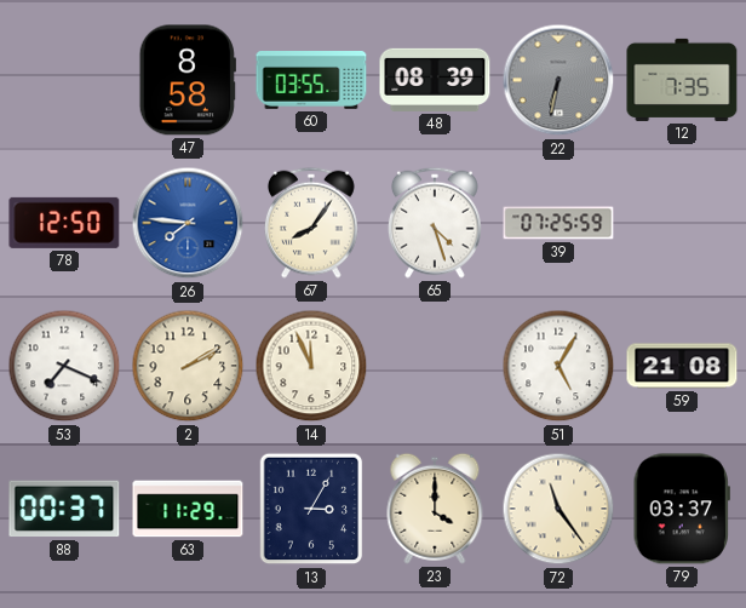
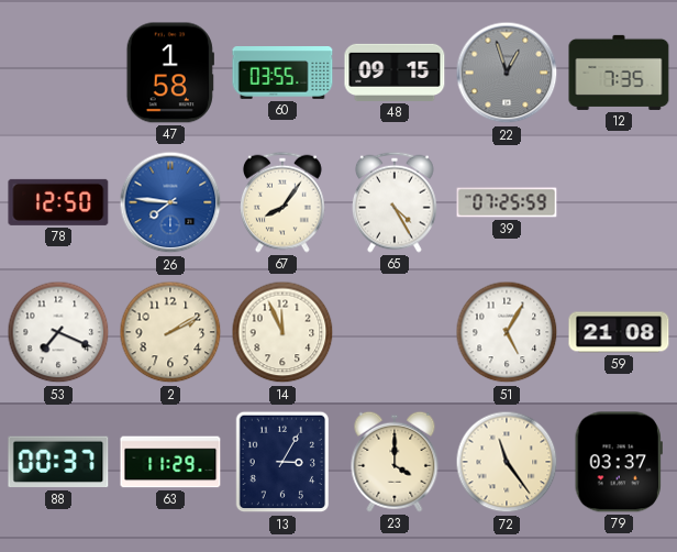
47: 8:58 -> 1:58 (170, 73)
48: 08:39 -> 09:15 (395, 73)
22: 6:32 -> 12:57 (507, 73)
65: 4:27 -> 4:25 (395, 202)
